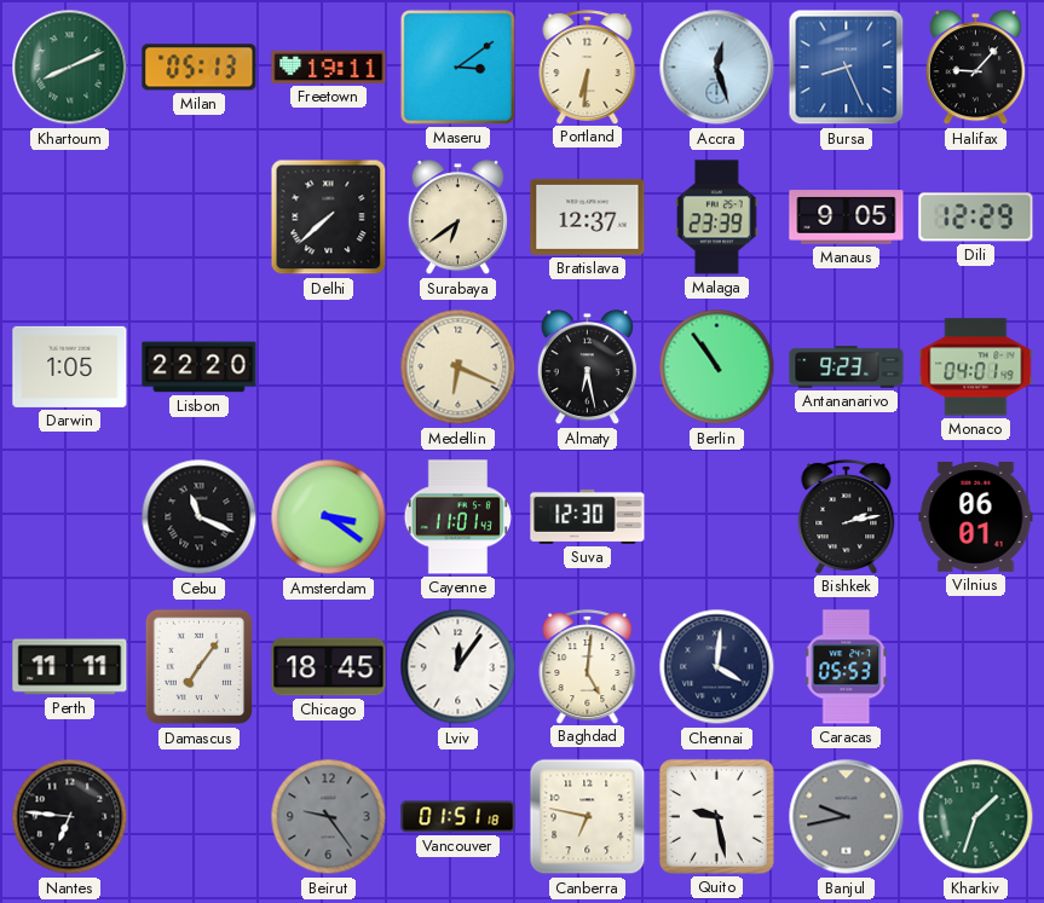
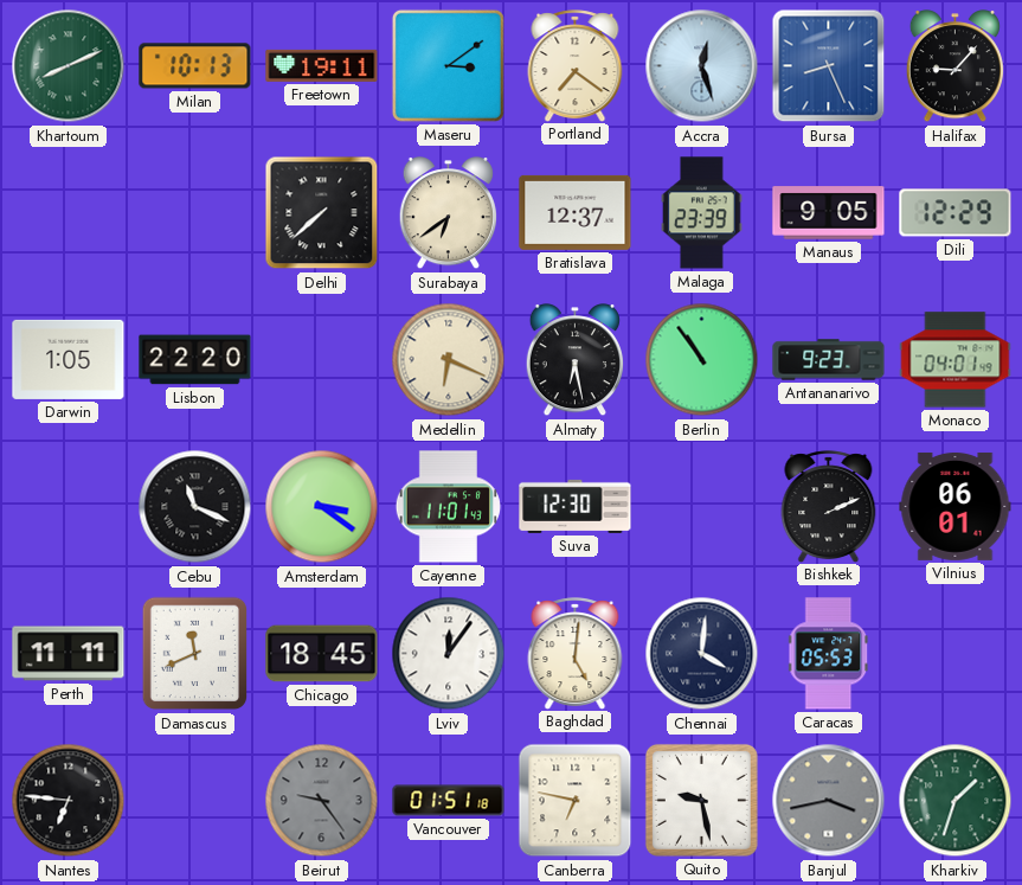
Milan: 05:13 -> 10:13 (195, 66)
Portland: 6:31 -> 7:21 (576, 65)
Bishkek: 2:13 -> 2:11 (829, 506)
Damascus: 7:06 -> 11:41 (195, 654)
Banjul: 9:43 -> 3:43 (829, 801)
